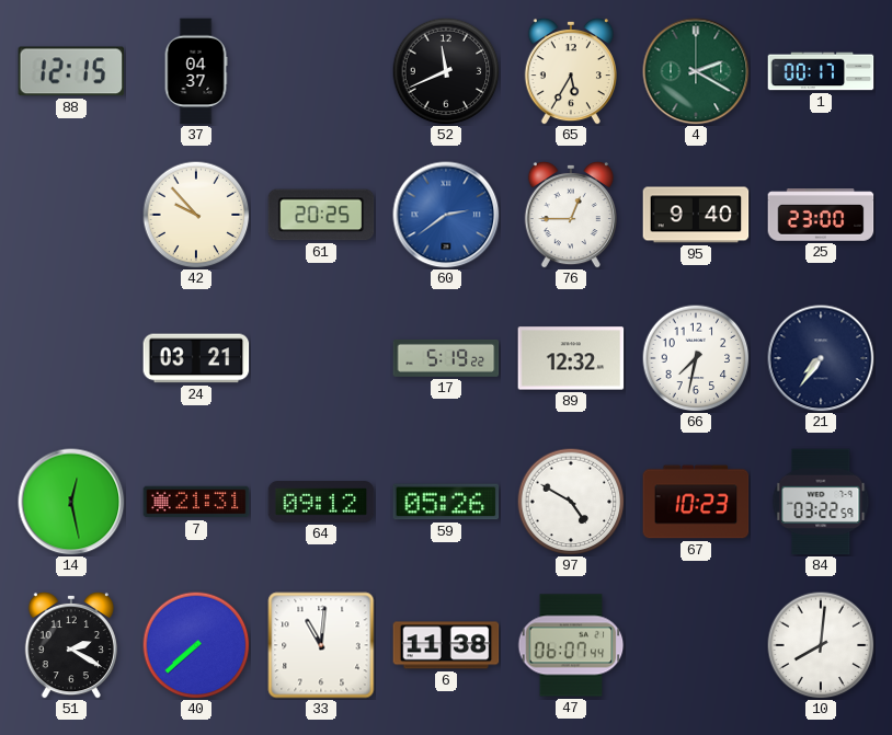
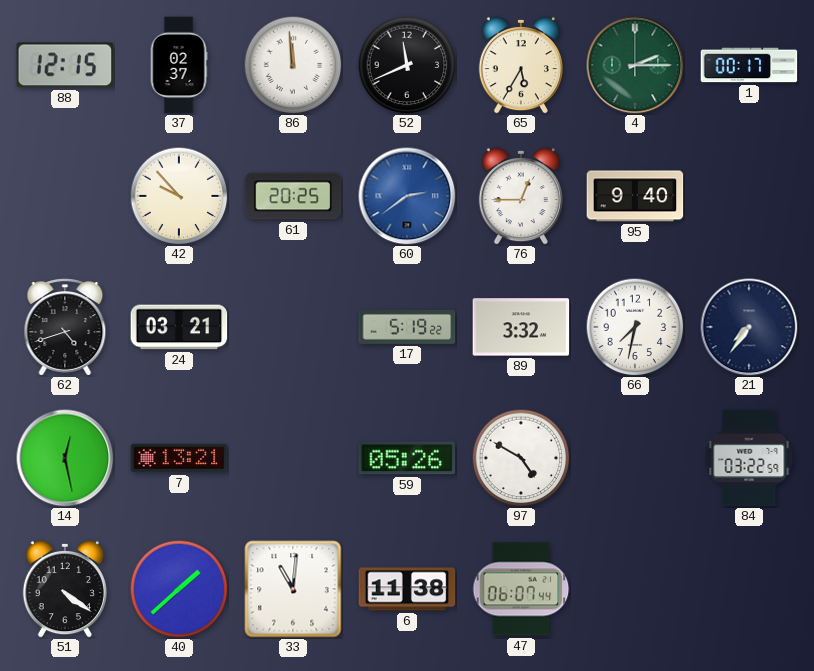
37: 04:37 -> 02:37 (179, 65)
86: none -> 11:59 (293, 65)
4: 2:20 -> 2:15 (635, 65)
25: 23:00 -> none (821, 215)
62: none -> 4:42 (65, 327)
89: 12:32 -> 3:32 (521, 327)
7: 21:31 -> 13:21 (179, 458)
64: 09:12 -> none (321, 502)
67: 10:23 -> none (696, 502)
51: 2:20 -> 4:21 (65, 589)
40: 7:38 -> 1:38 (179, 589)
10: 8:01 -> none (821, 645)
